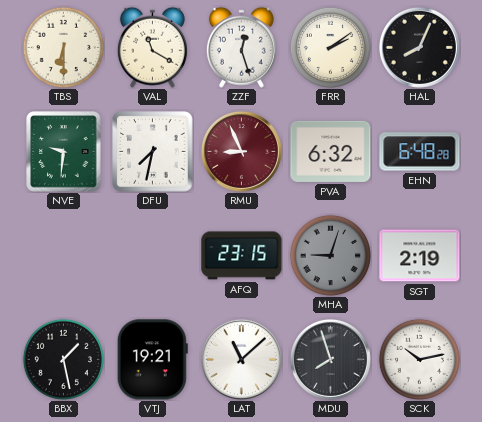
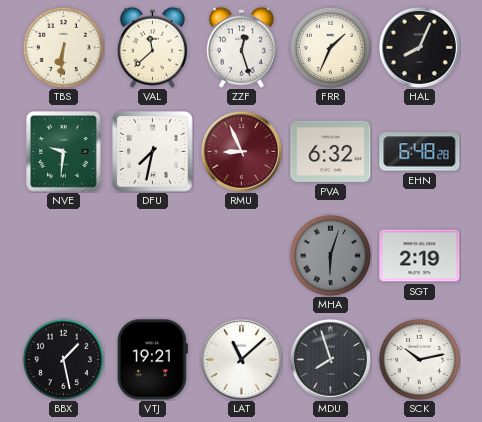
TBS: 6:30 -> 6:31 (63, 47)
VAL: 11:20 -> 11:38 (152, 47)
FRR: 2:09 -> 1:34 (330, 47)
AFQ: 23:15 -> none (242, 256)
MHA: 9:03 -> 6:03 (330, 255)
